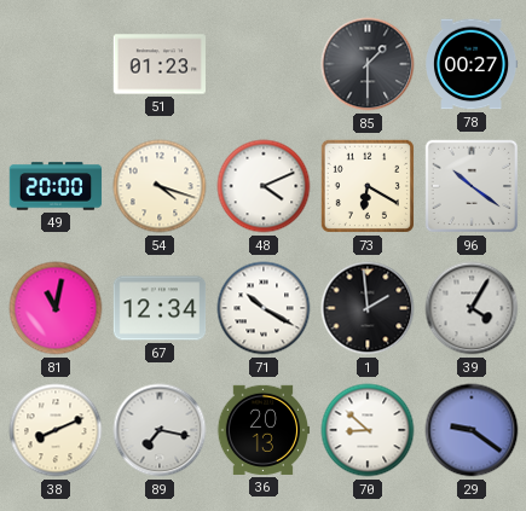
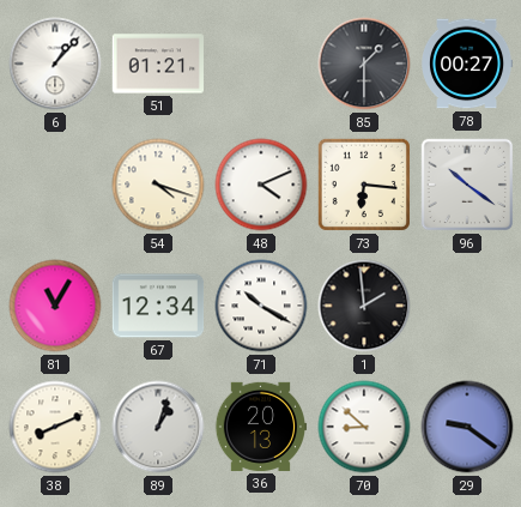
6: none -> 1:07 (55, 64)
51: 01:23 -> 01:21 (158, 64)
49: 20:00 -> none (56, 186)
73: 6:20 -> 6:16 (364, 185)
81: 11:02 -> 11:05 (55, 306)
39: 4:05 -> none (472, 308)
89: 7:17 -> 1:03 (158, 427)
